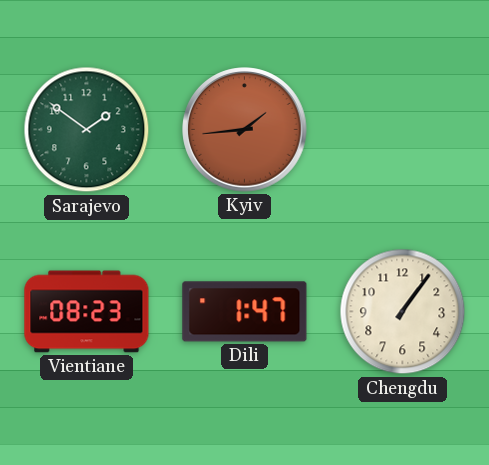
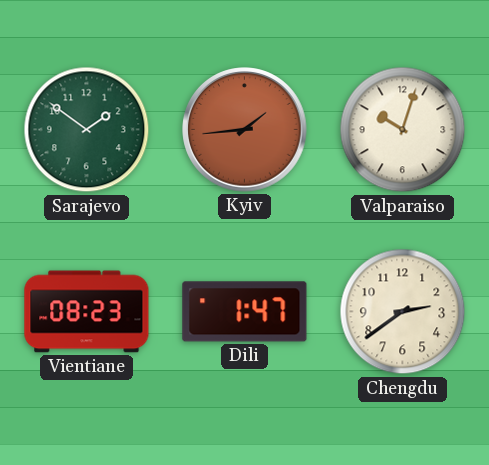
Valparaiso: none -> 10:03 (403, 130)
Chengdu: 1:06 -> 2:39 (403, 312)
